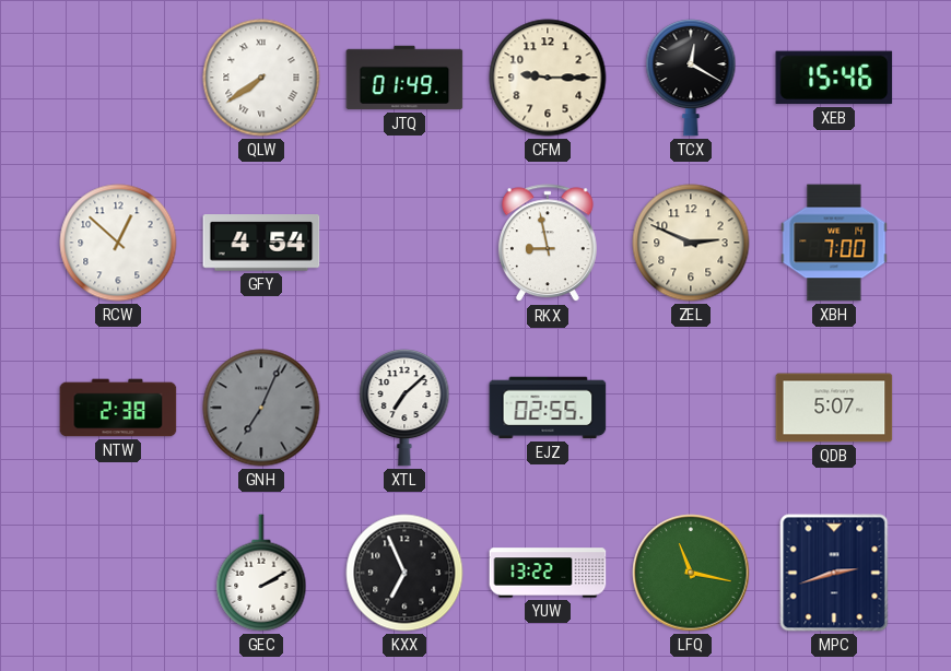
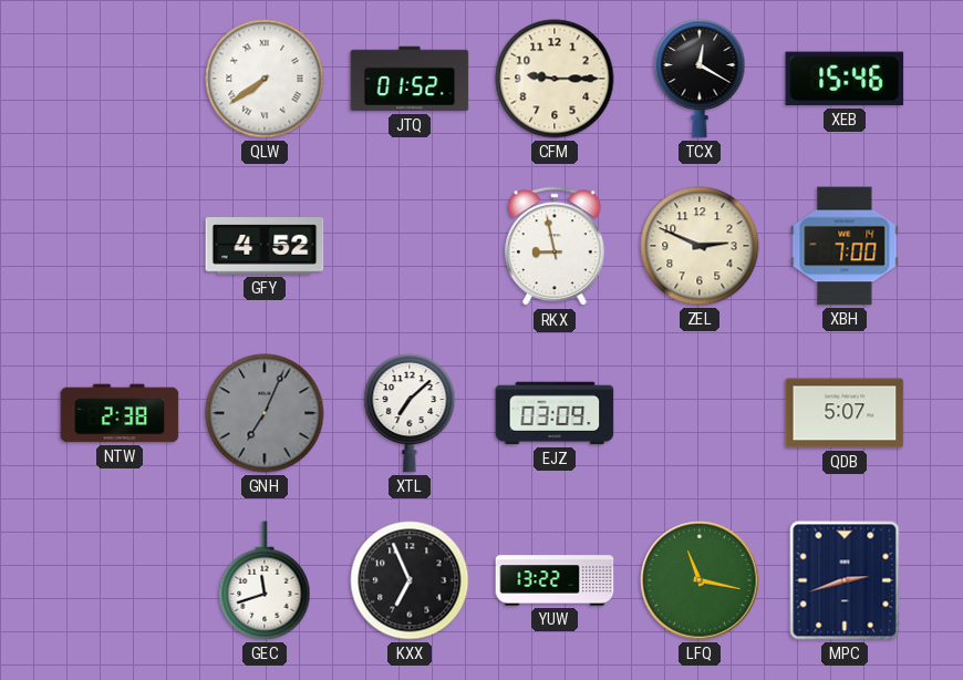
JTQ: 01:49 -> 01:52 (410, 79)
RCW: 12:52 -> none (118, 243)
GFY: 4:54 -> 4:52 (265, 246)
EJZ: 02:55 -> 03:09 (555, 413)
GEC: 2:10 -> 11:42 (265, 580)
